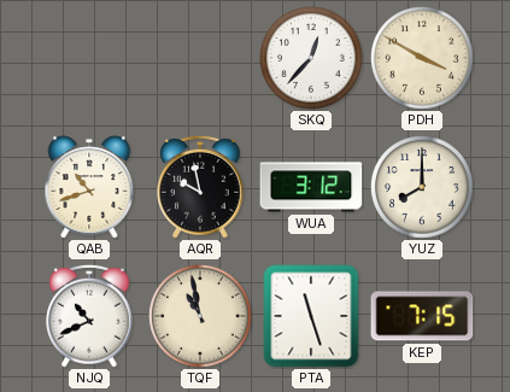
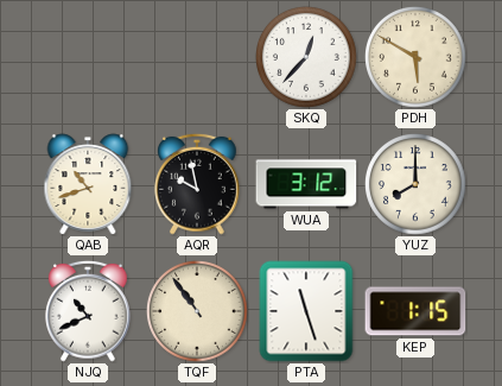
PDH: 3:50 -> 5:50 (415, 57)
TQF: 10:58 -> 10:54 (197, 311)
KEP: 7:15 -> 1:15 (415, 311)
